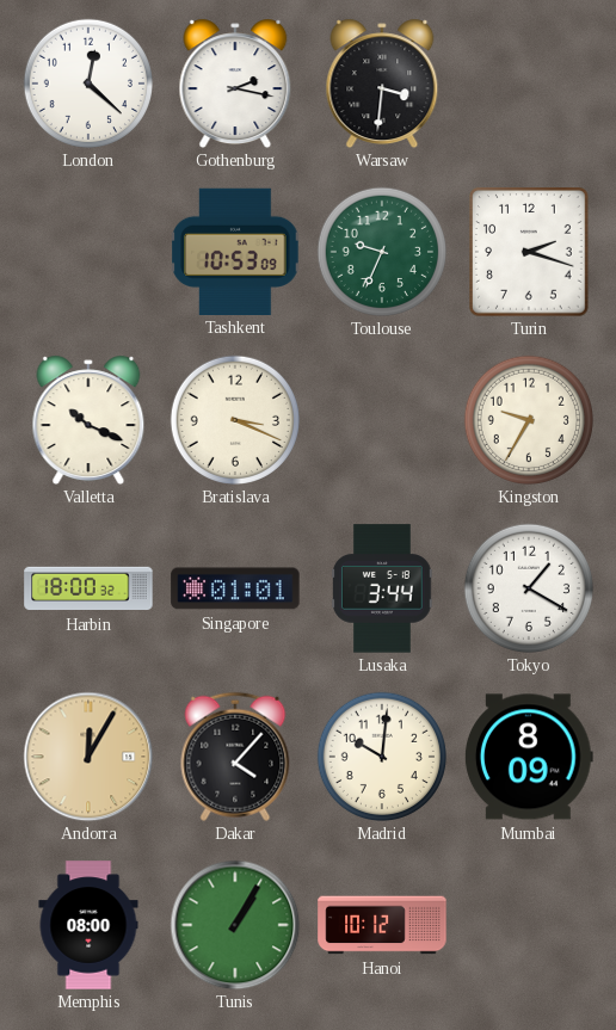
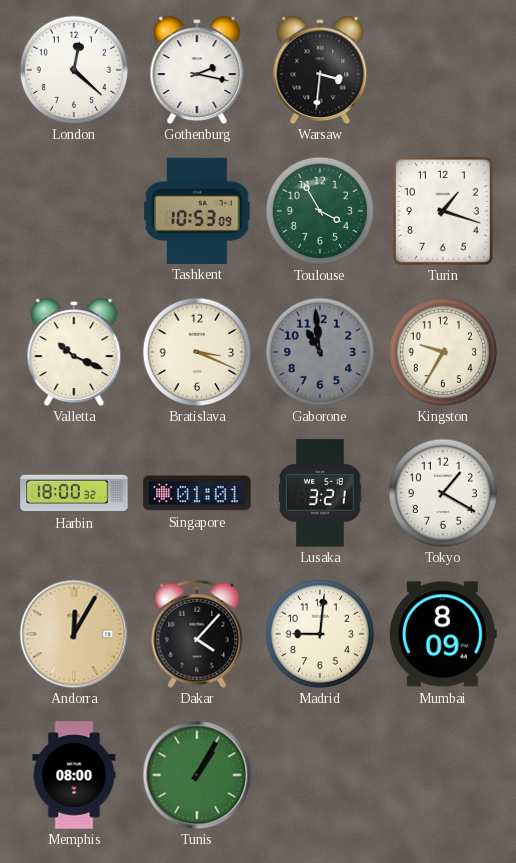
Toulouse: 9:34 -> 3:55 (319, 210)
Turin: 2:18 -> 1:18 (444, 211)
Gaborone: none -> 10:59 (319, 351)
Lusaka: 3:44 -> 3:21 (321, 493)
Madrid: 10:01 -> 9:01 (319, 633)
Hanoi: 10:12 -> none (382, 925)
